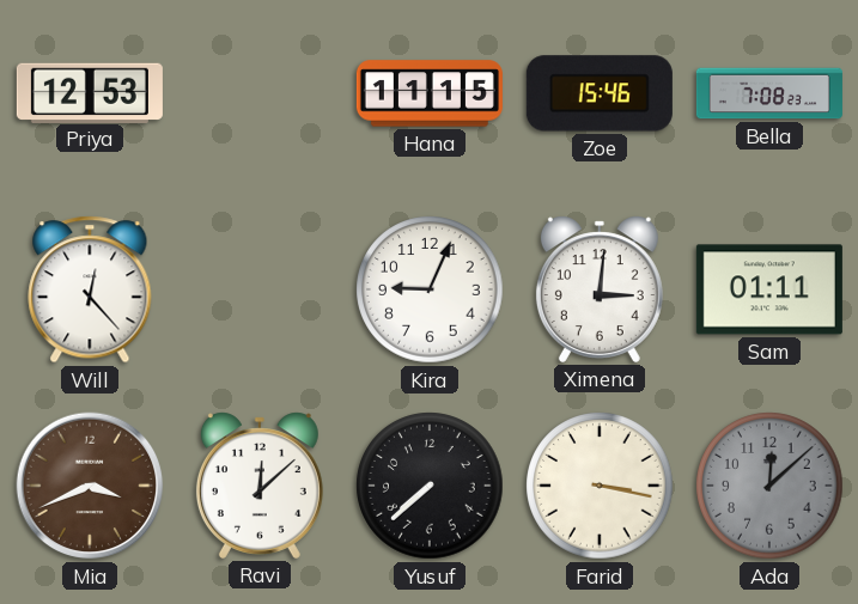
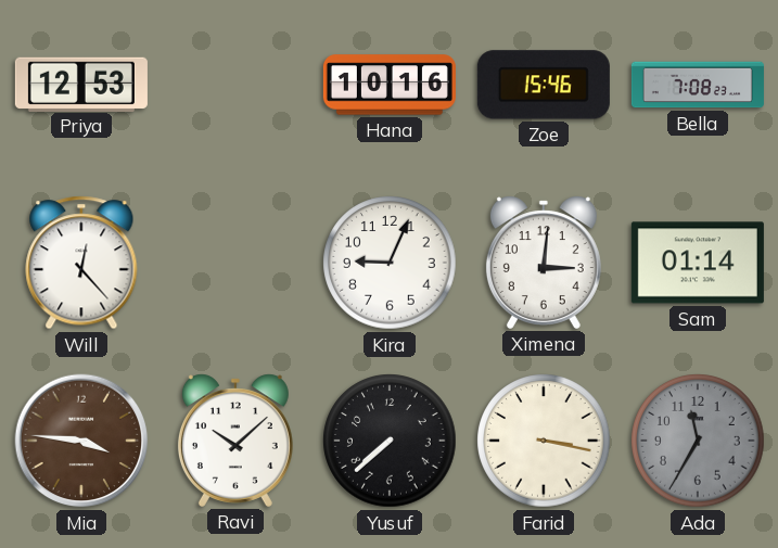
Hana: 11:15 -> 10:16 (390, 85)
Sam: 01:11 -> 01:14 (698, 263)
Mia: 3:41 -> 3:46 (81, 441)
Ravi: 12:08 -> 10:08 (235, 441)
Ada: 12:08 -> 11:35 (698, 441)
